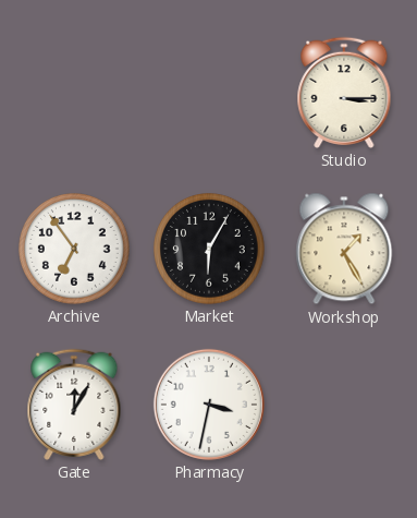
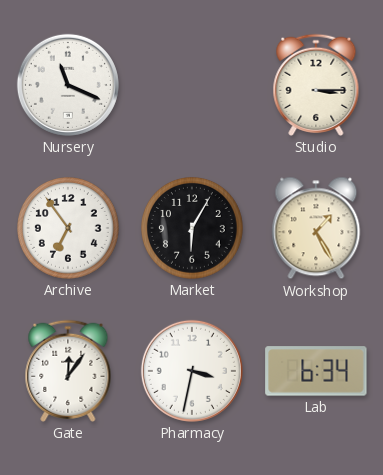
Nursery: none -> 11:19 (68, 85)
Gate: 12:05 -> 12:06 (68, 371)
Lab: none -> 6:34 (316, 371)
